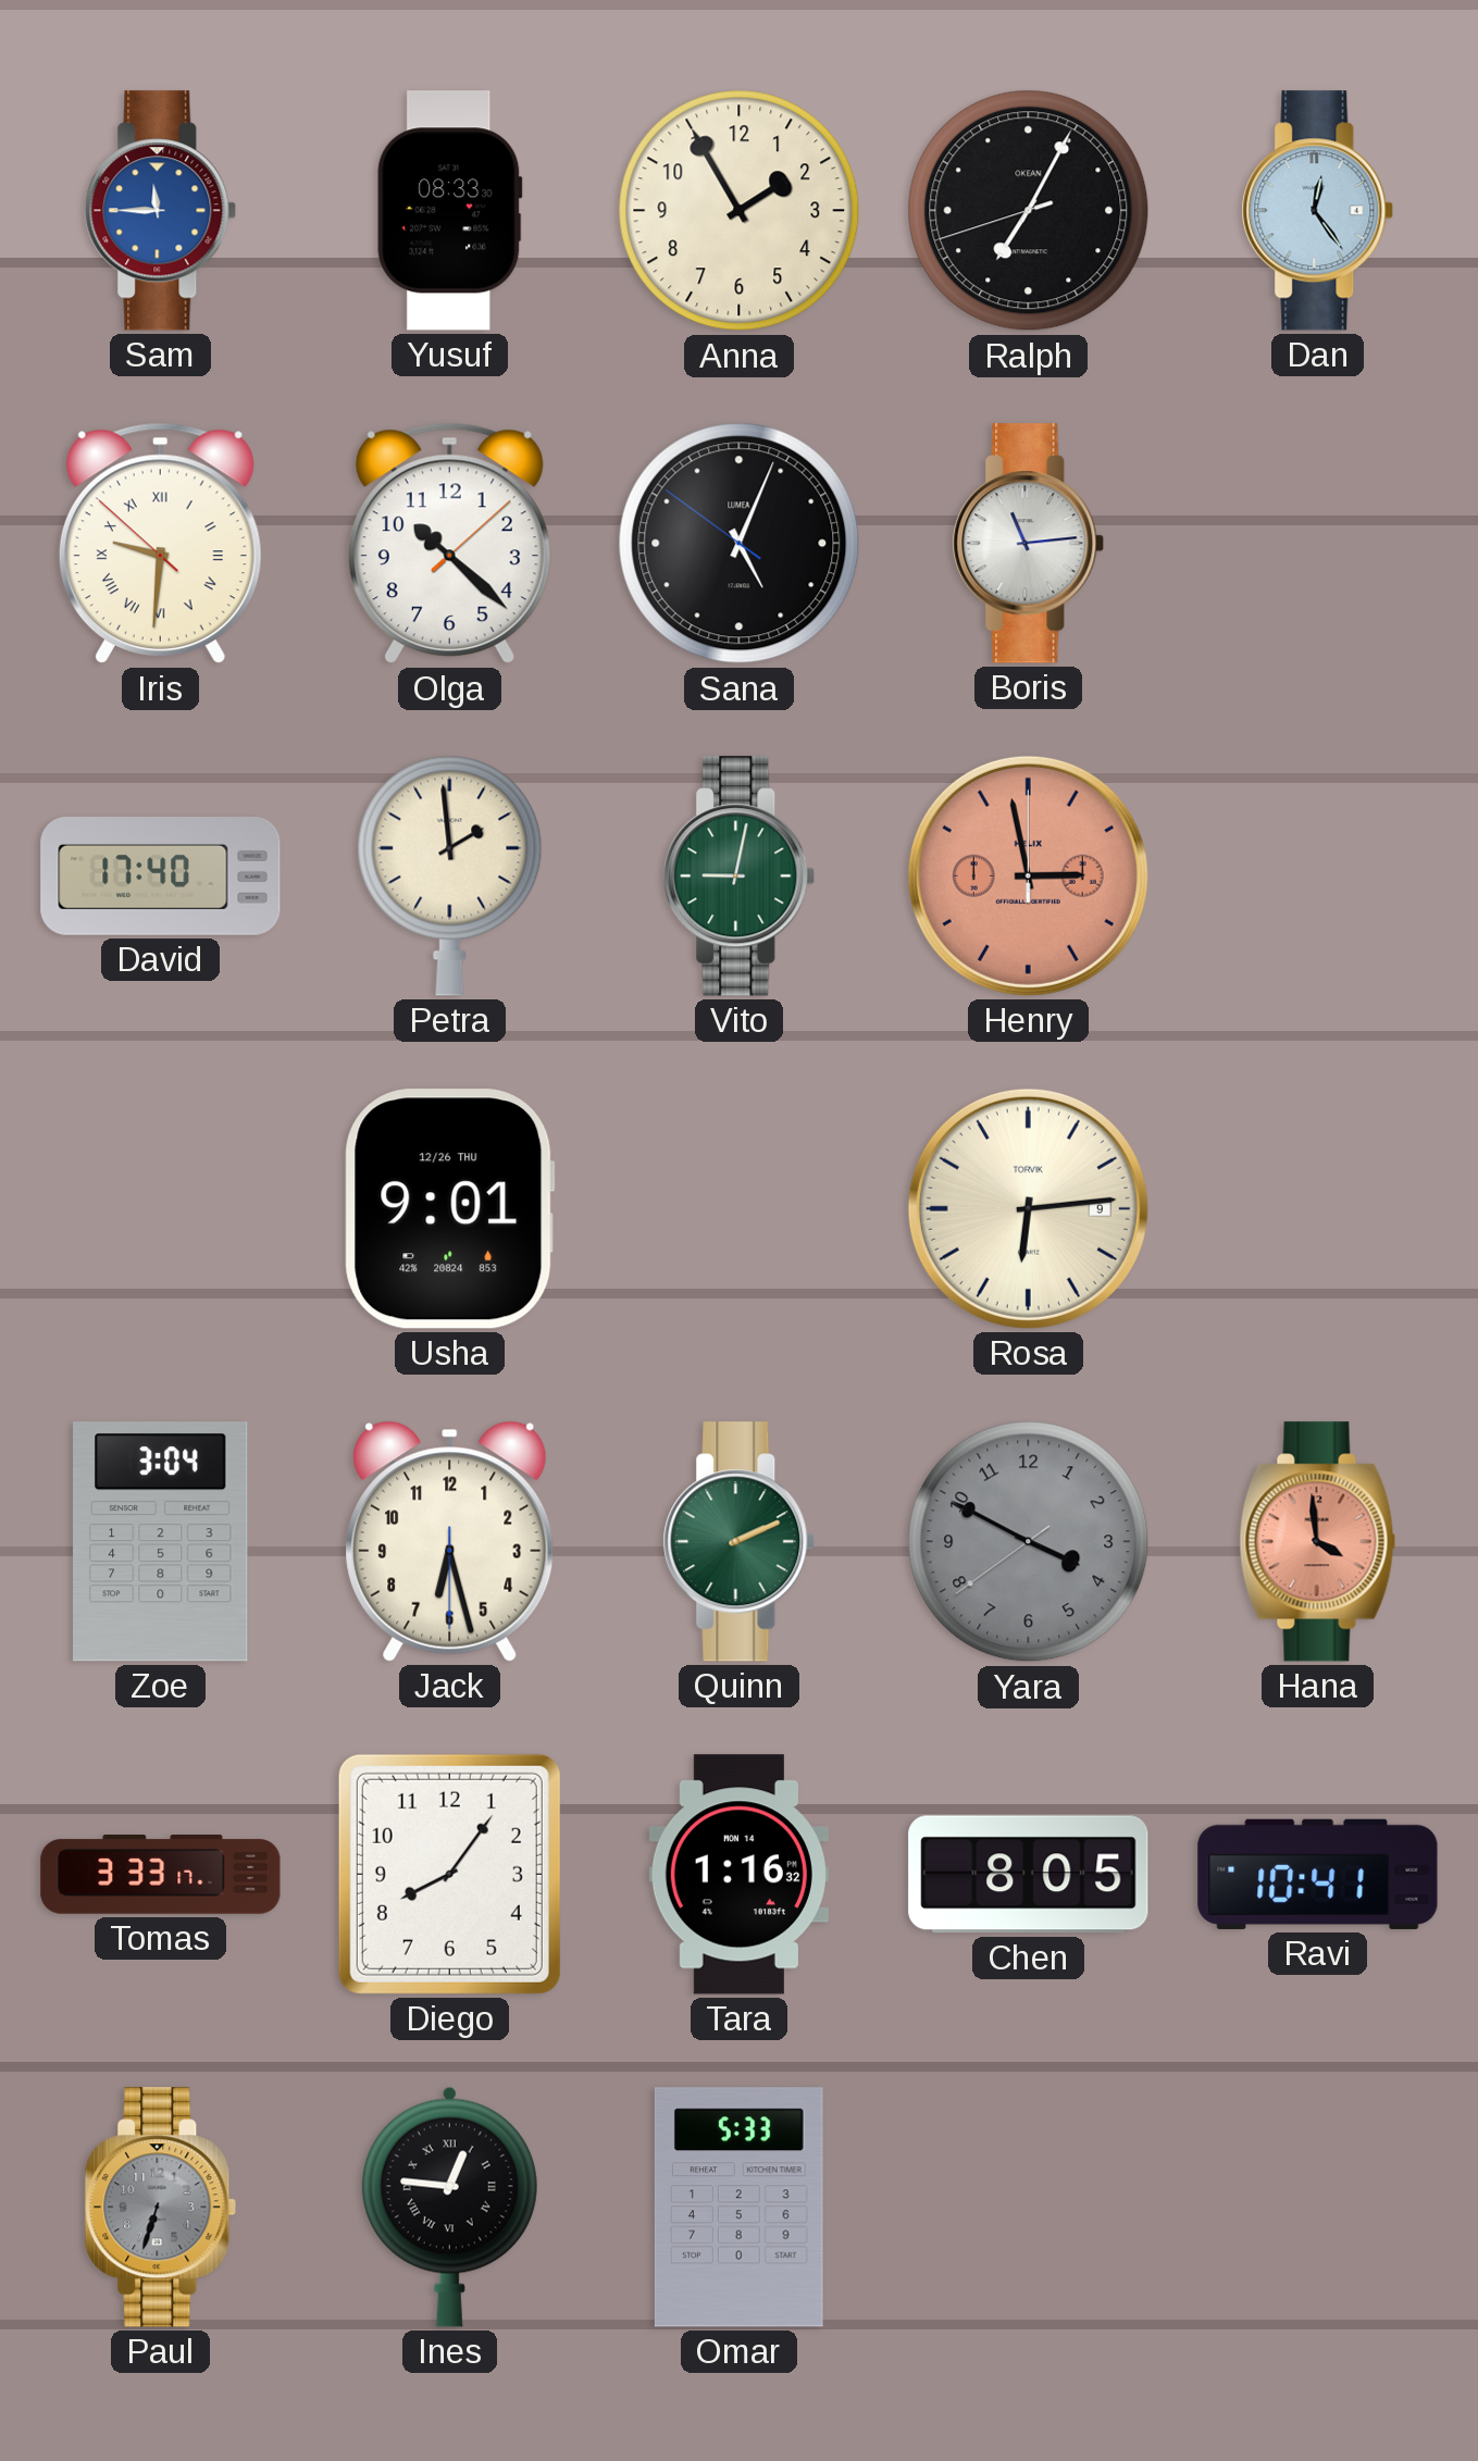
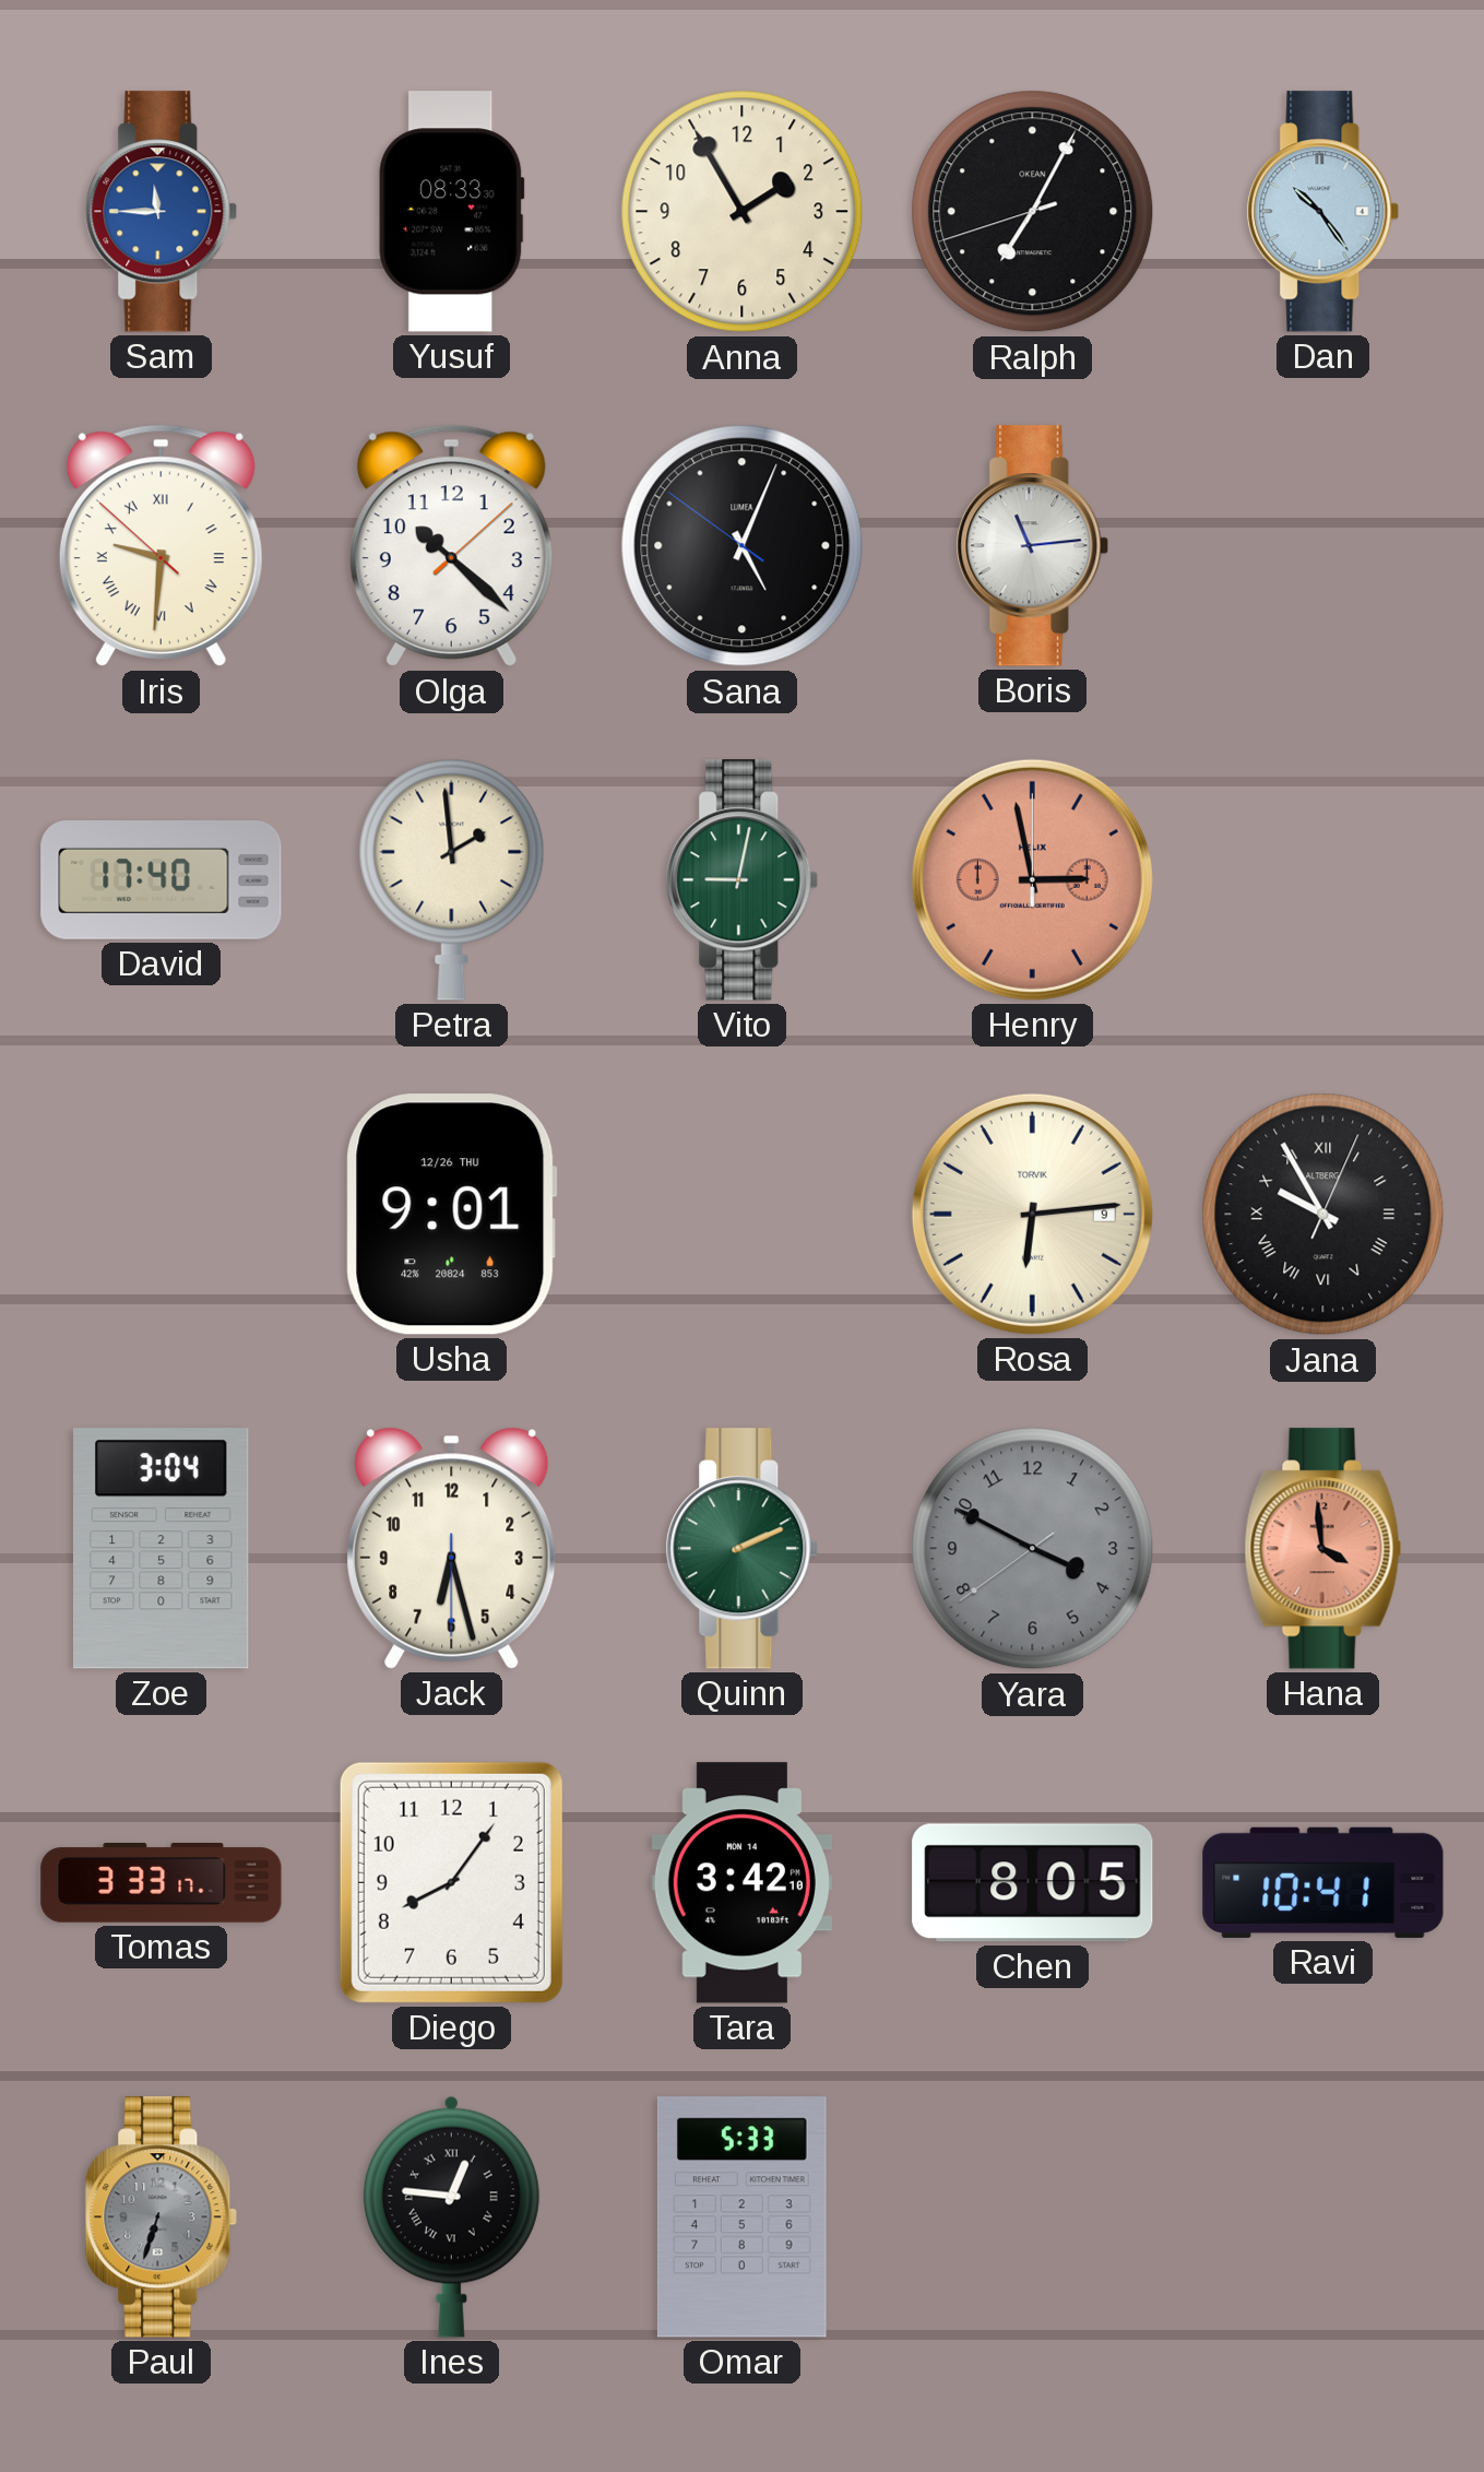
Dan: 12:24 -> 10:24 (1323, 212)
Jana: none -> 9:55 (1323, 1215)
Tara: 1:16 -> 3:42 (741, 1883)
